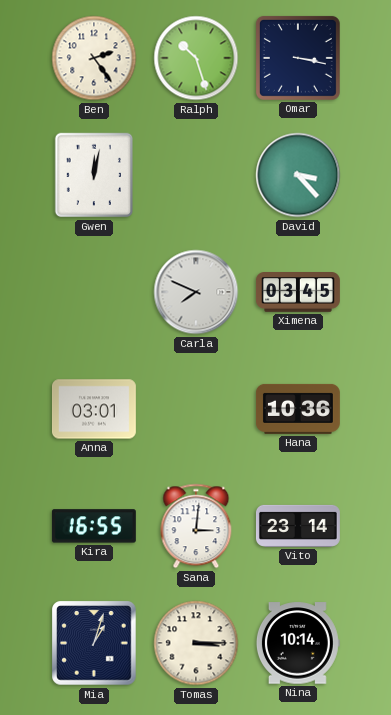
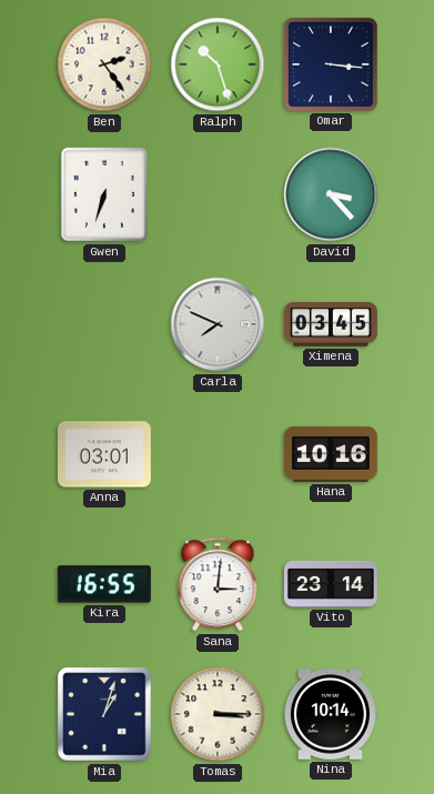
Omar: 3:17 -> 3:16 (331, 64)
Gwen: 12:02 -> 6:33 (103, 194)
Hana: 10:36 -> 10:16 (331, 454)
